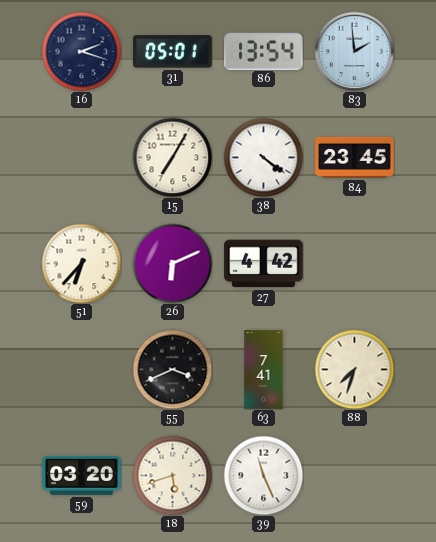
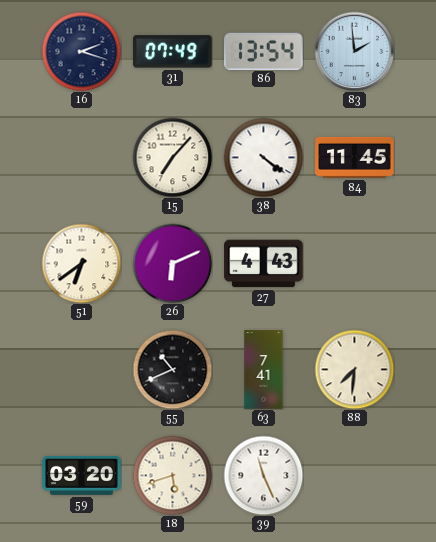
31: 05:01 -> 07:49 (173, 52)
15: 7:05 -> 7:07 (172, 157)
84: 23:45 -> 11:45 (355, 157)
51: 6:37 -> 6:39 (81, 263)
27: 4:42 -> 4:43 (264, 264)
55: 3:41 -> 10:41 (172, 369)
88: 7:33 -> 7:31 (354, 369)
